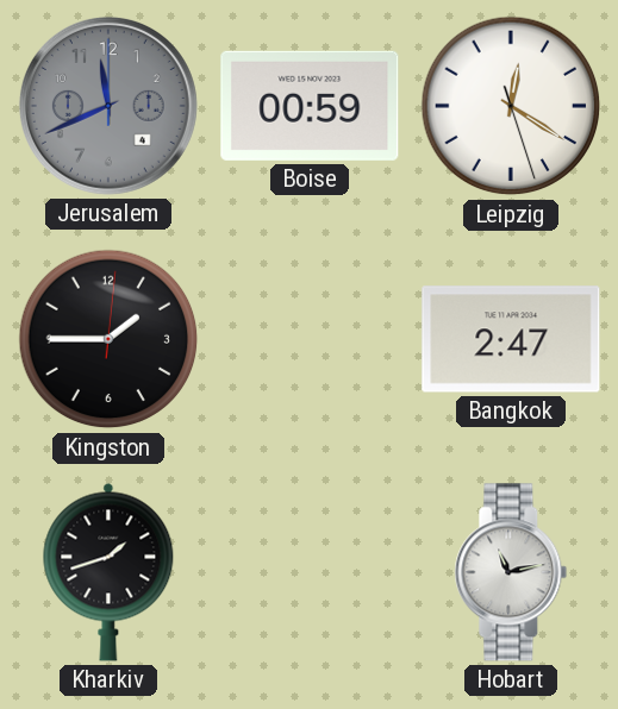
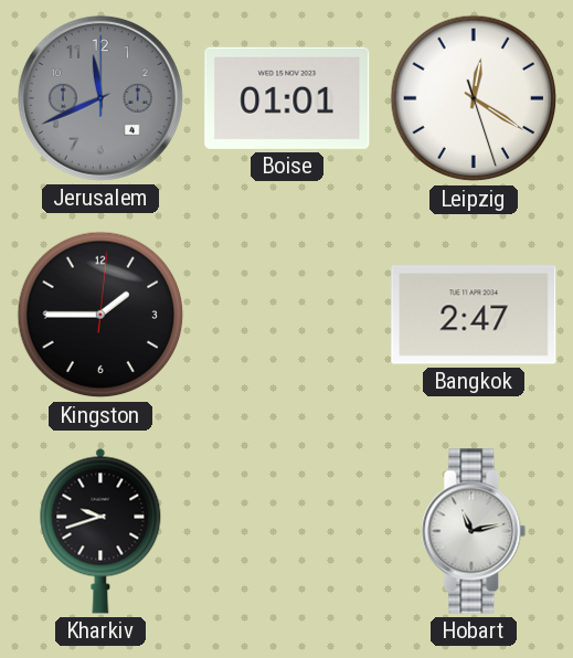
Boise: 00:59 -> 01:01 (287, 98)
Kharkiv: 1:42 -> 9:42 (100, 531)
